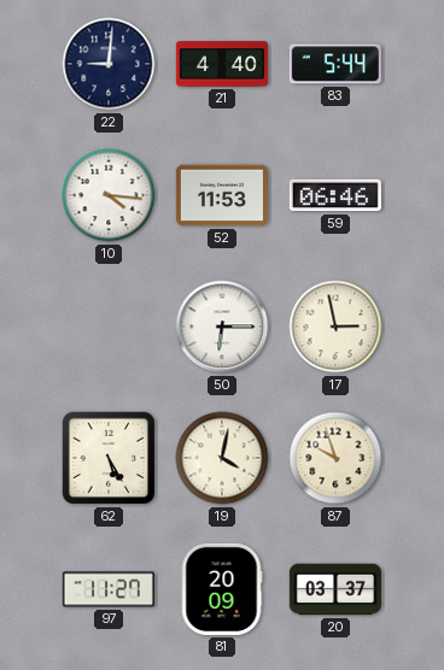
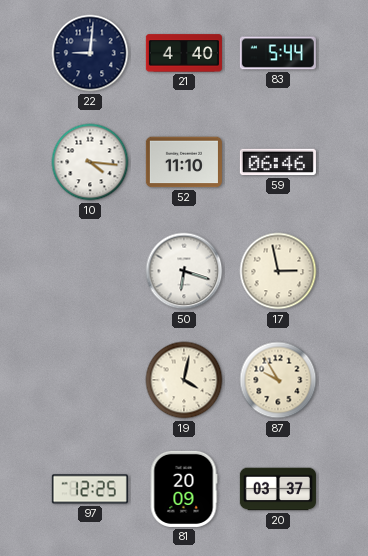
52: 11:53 -> 11:10 (184, 162)
50: 6:15 -> 6:18 (184, 271)
62: 5:25 -> none (109, 458)
87: 9:57 -> 9:55 (278, 380)
97: 11:27 -> 12:25 (90, 489)
